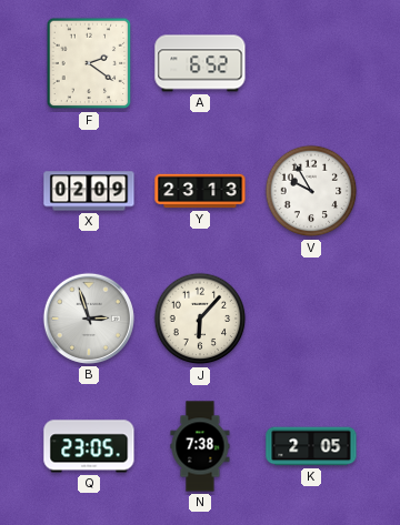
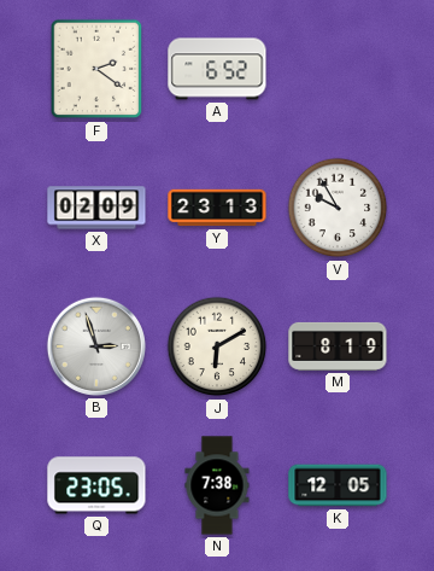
J: 6:07 -> 6:10 (217, 346)
M: none -> 8:19 (338, 346)
K: 2:05 -> 12:05 (338, 485)
